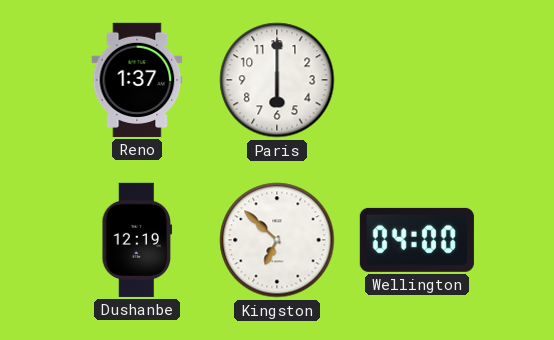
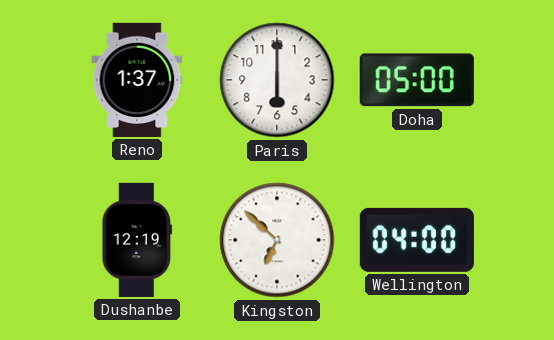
Doha: none -> 05:00 (417, 80)
